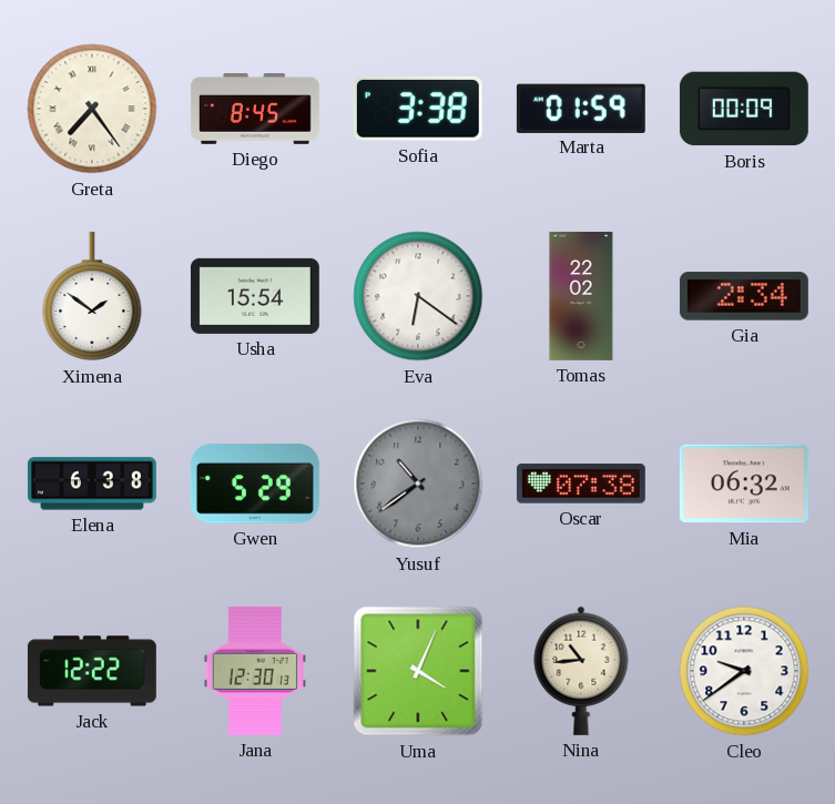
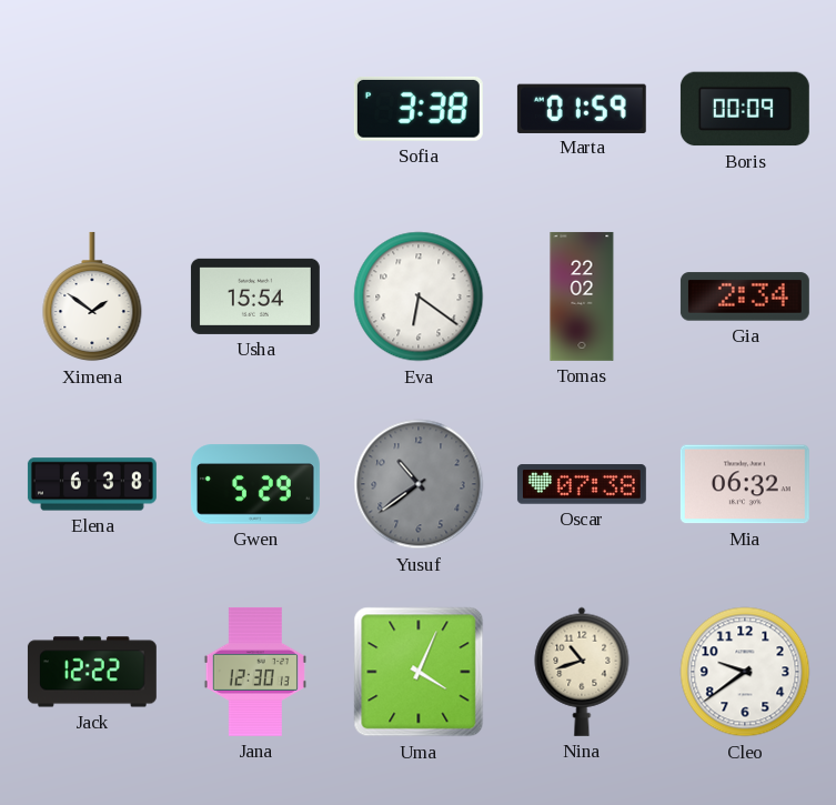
Greta: 7:24 -> none (92, 109)
Diego: 8:45 -> none (255, 110)
Nina: 10:44 -> 10:42 (582, 672)
